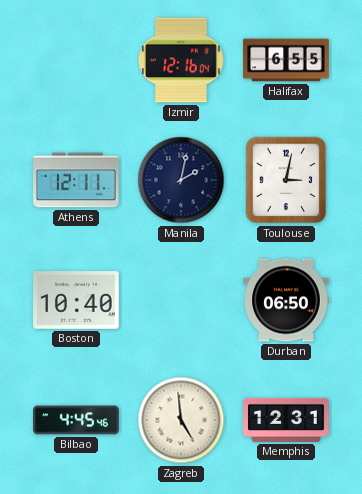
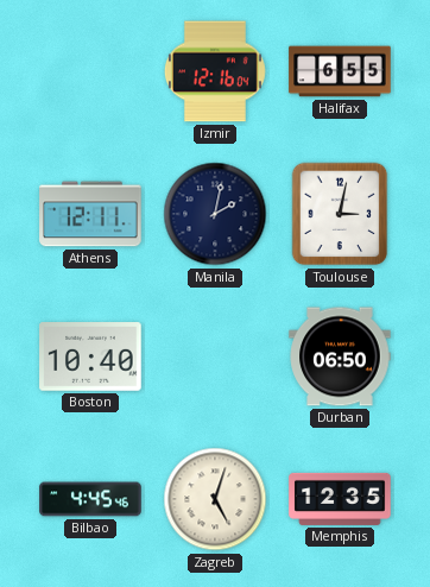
Zagreb: 4:59 -> 5:03 (215, 499)
Memphis: 12:31 -> 12:35 (340, 499)
